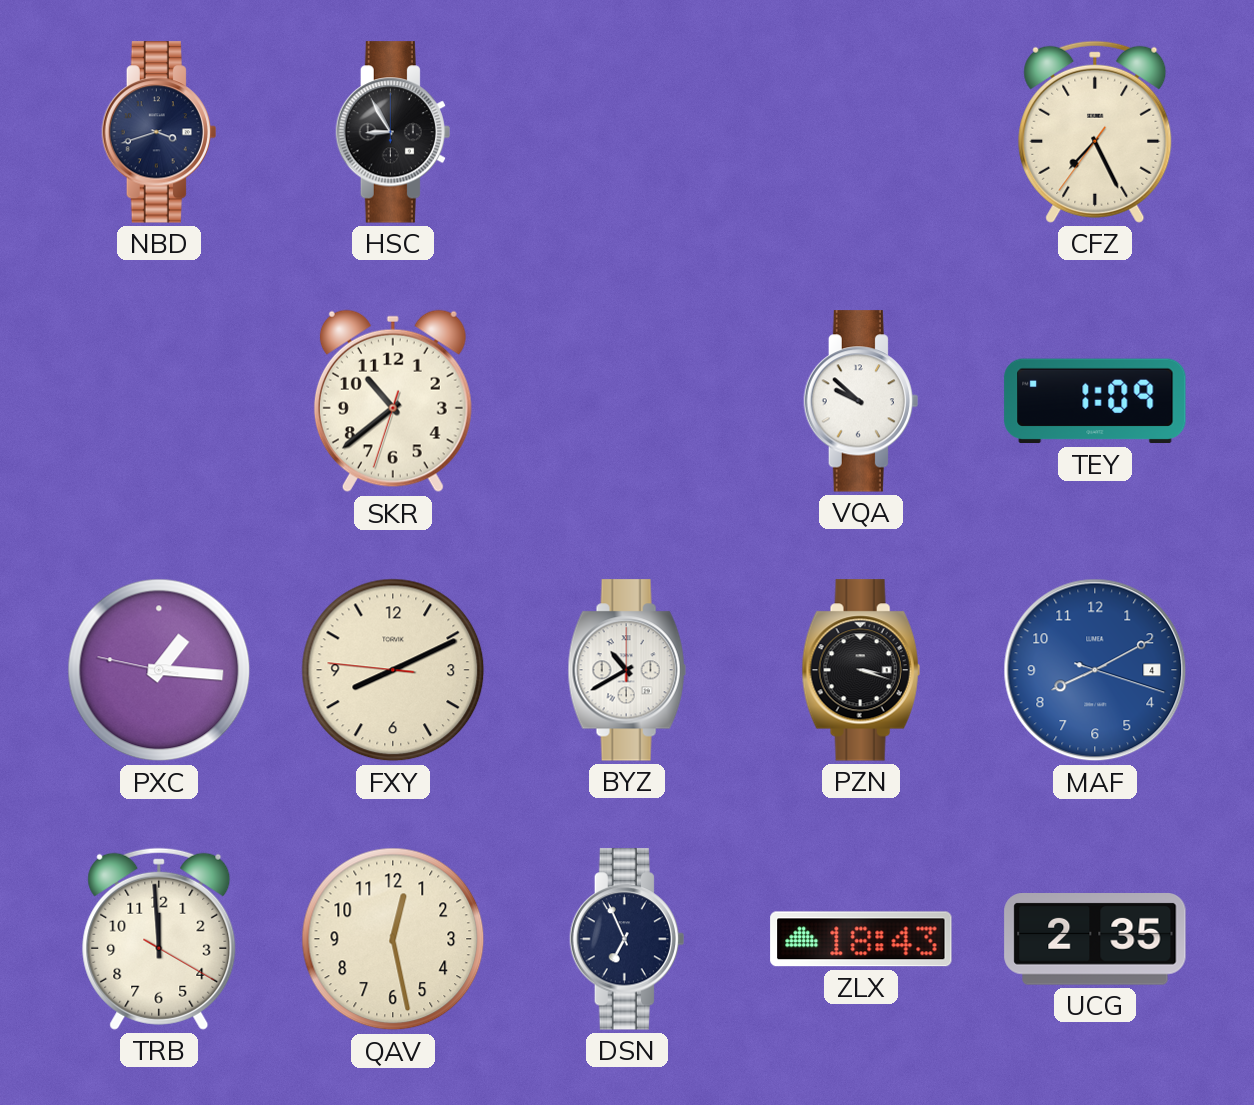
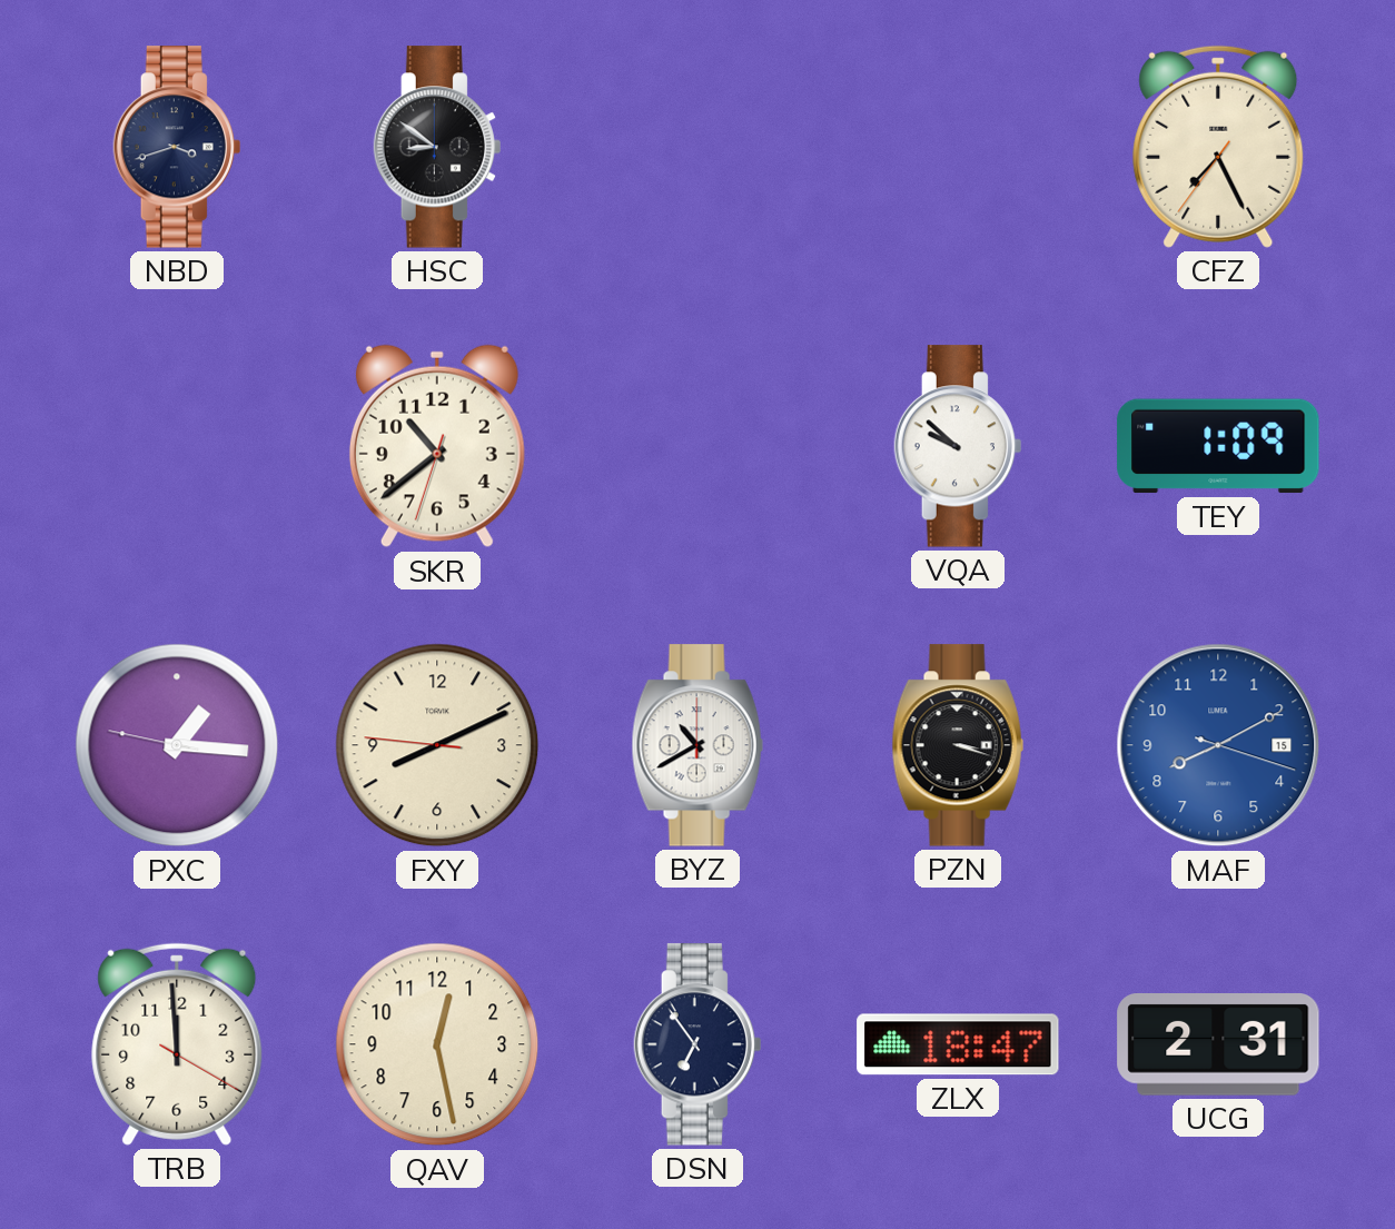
HSC: 8:55 -> 8:51 (437, 147)
MAF date: 4 -> 15 (1218, 745)
DSN: 6:56 -> 6:54 (697, 1044)
ZLX: 18:43 -> 18:47 (958, 1044)
UCG: 2:35 -> 2:31 (1218, 1045)
